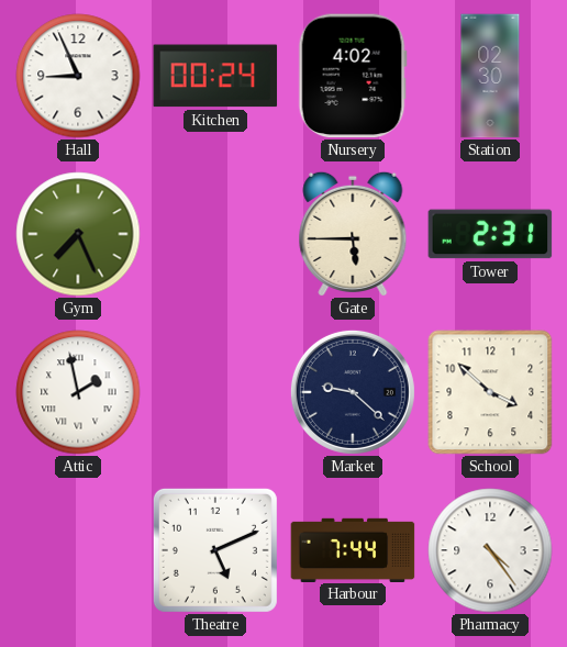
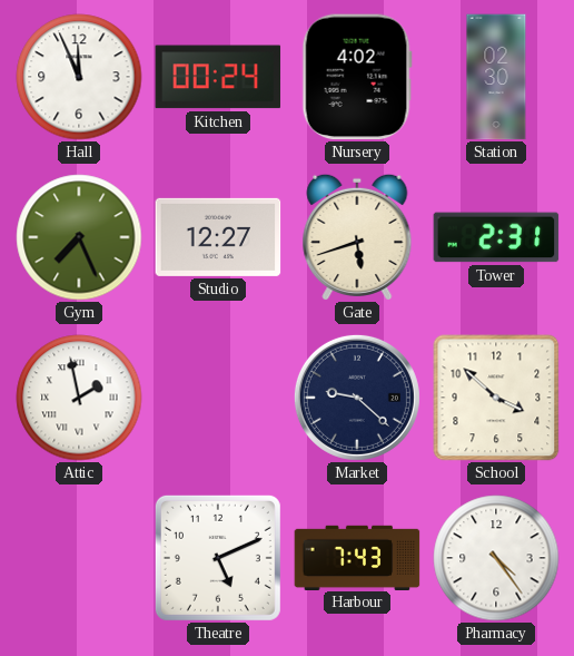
Hall: 8:56 -> 11:56 (79, 77)
Studio: none -> 12:27 (218, 237)
Gate: 5:45 -> 5:42 (357, 236)
Harbour: 7:44 -> 7:43 (357, 557)
